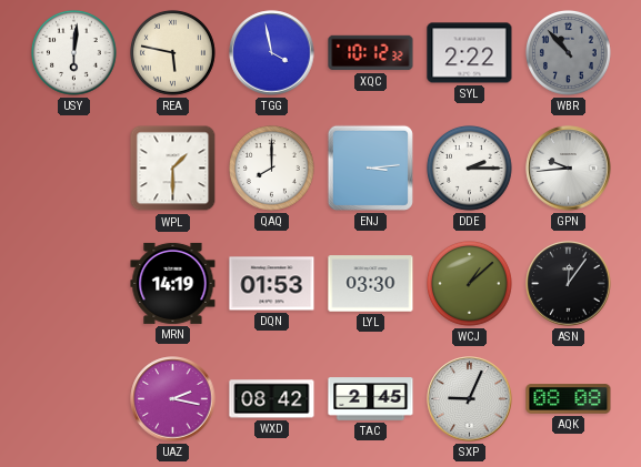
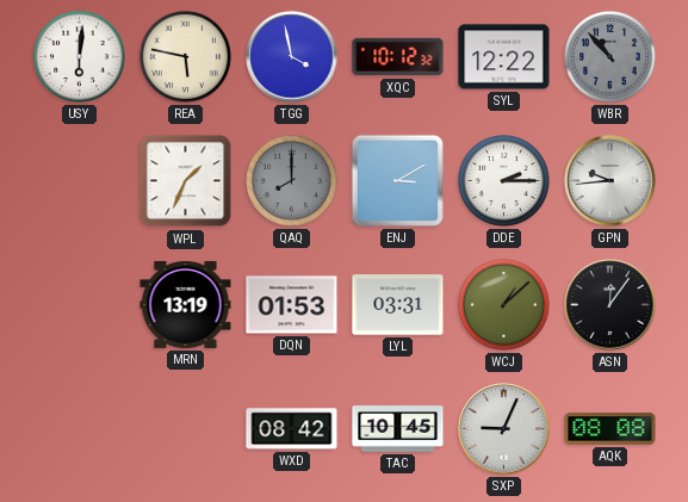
SYL: 2:22 -> 12:22 (504, 57)
WPL: 1:30 -> 1:34 (186, 181)
QAQ dial: white -> grey (292, 181)
ENJ: 3:14 -> 3:10 (397, 180)
MRN: 14:19 -> 13:19 (186, 304)
LYL: 03:30 -> 03:31 (398, 305)
UAZ: 2:17 -> none (173, 399)
TAC: 2:45 -> 10:45 (398, 429)
